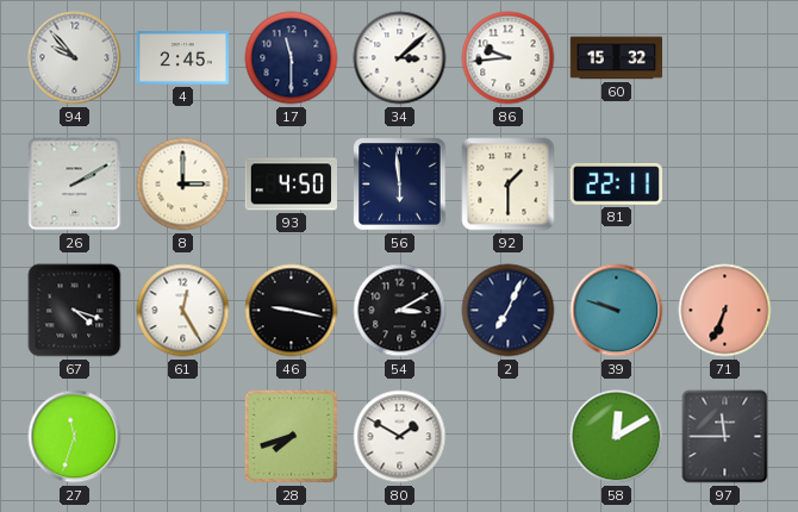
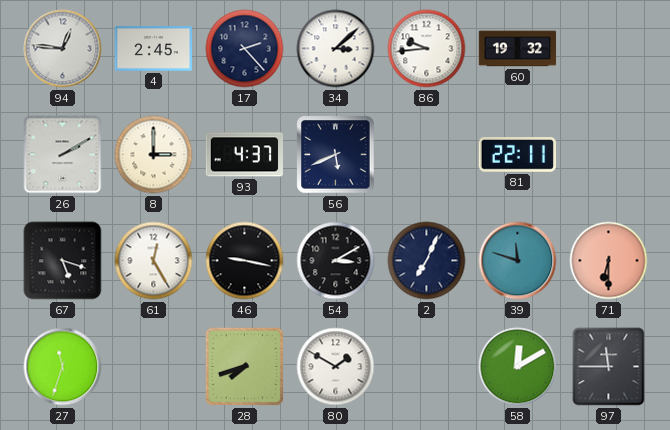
94: 9:53 -> 12:46 (63, 49)
17: 11:30 -> 2:23 (245, 49)
60: 15:32 -> 19:32 (518, 49)
93: 4:50 -> 4:37 (244, 155)
56: 5:59 -> 5:41 (336, 155)
92: 1:30 -> none (509, 185)
67: 4:18 -> 5:18 (63, 261)
39: 9:48 -> 11:48 (518, 261)
71: 6:34 -> 6:30 (609, 261)
